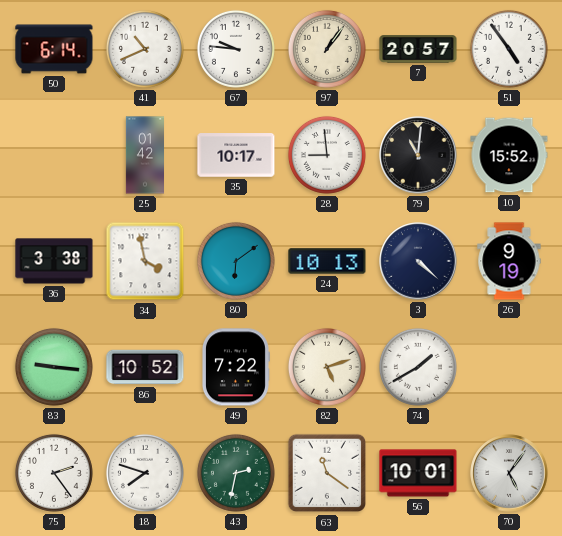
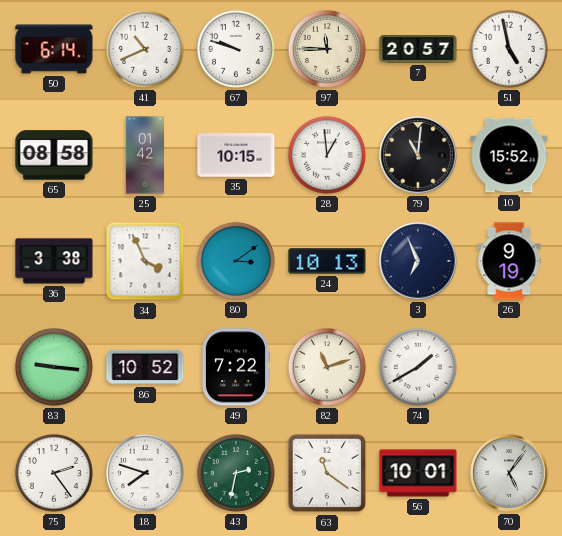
67: 9:46 -> 9:48 (236, 49)
97: 1:06 -> 11:45 (327, 49)
51: 4:54 -> 4:58 (509, 49)
65: none -> 08:58 (54, 155)
35: 10:17 -> 10:15 (236, 155)
28: 8:59 -> 12:59 (327, 155)
34: 3:58 -> 3:56 (145, 261)
80: 6:09 -> 3:09 (236, 261)
3: 4:22 -> 6:56 (418, 261)
82: 5:12 -> 11:12 (327, 367)
